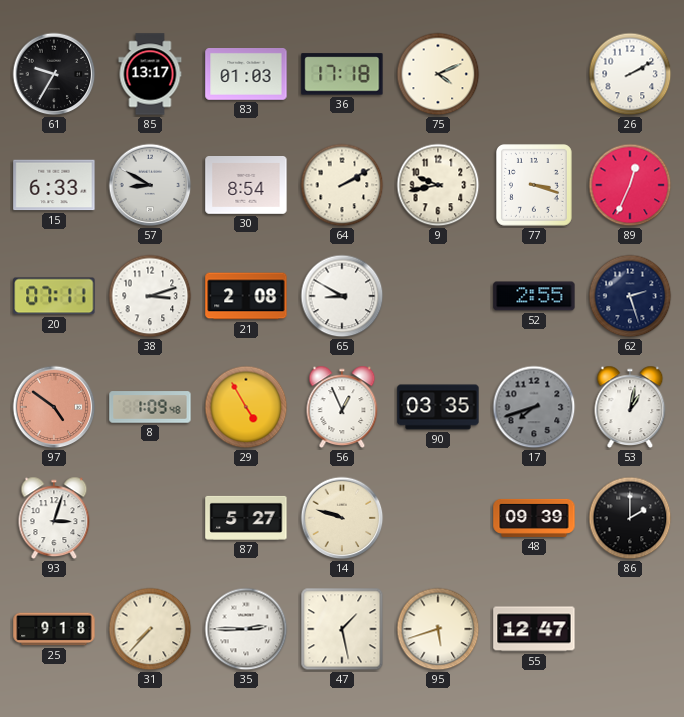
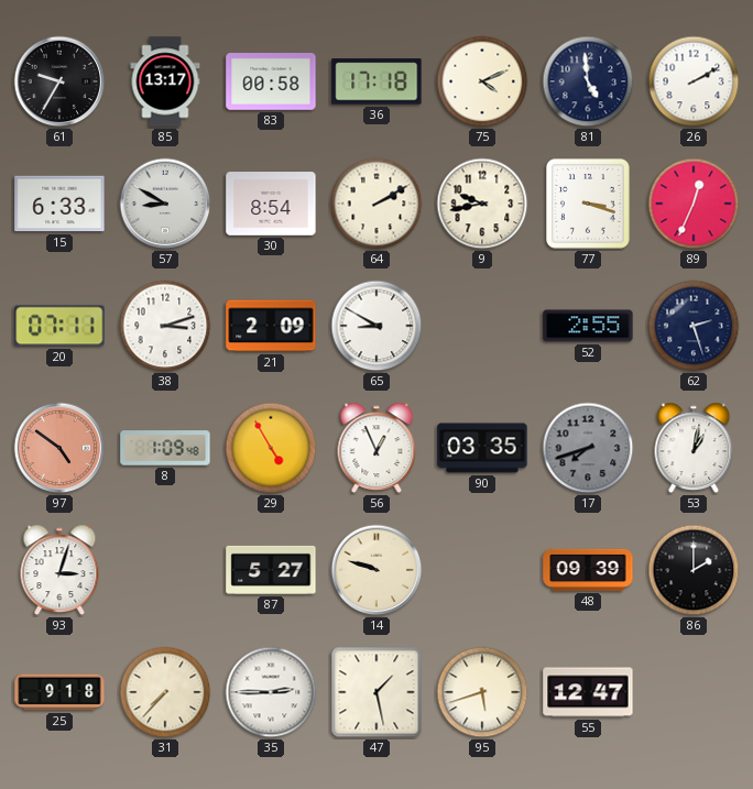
83: 01:03 -> 00:58 (271, 83)
81: none -> 4:59 (588, 81)
21: 2:08 -> 2:09 (271, 326)
